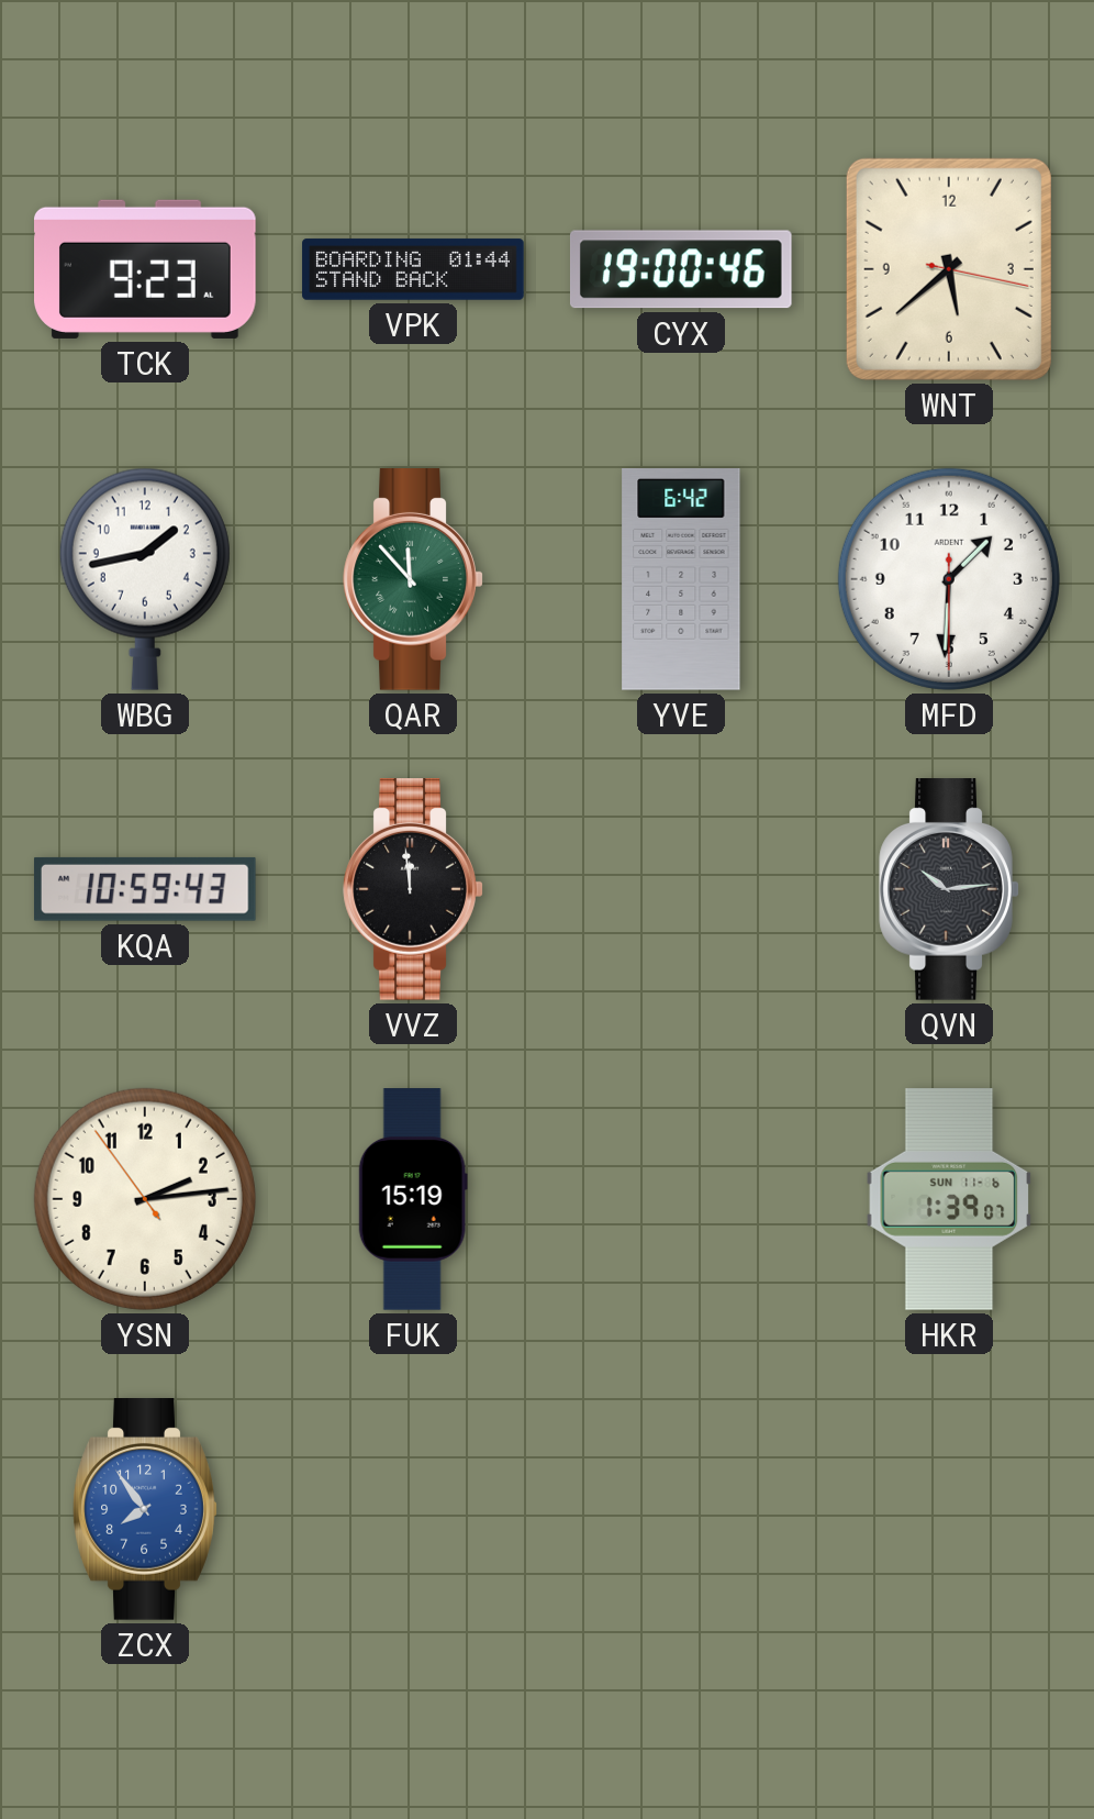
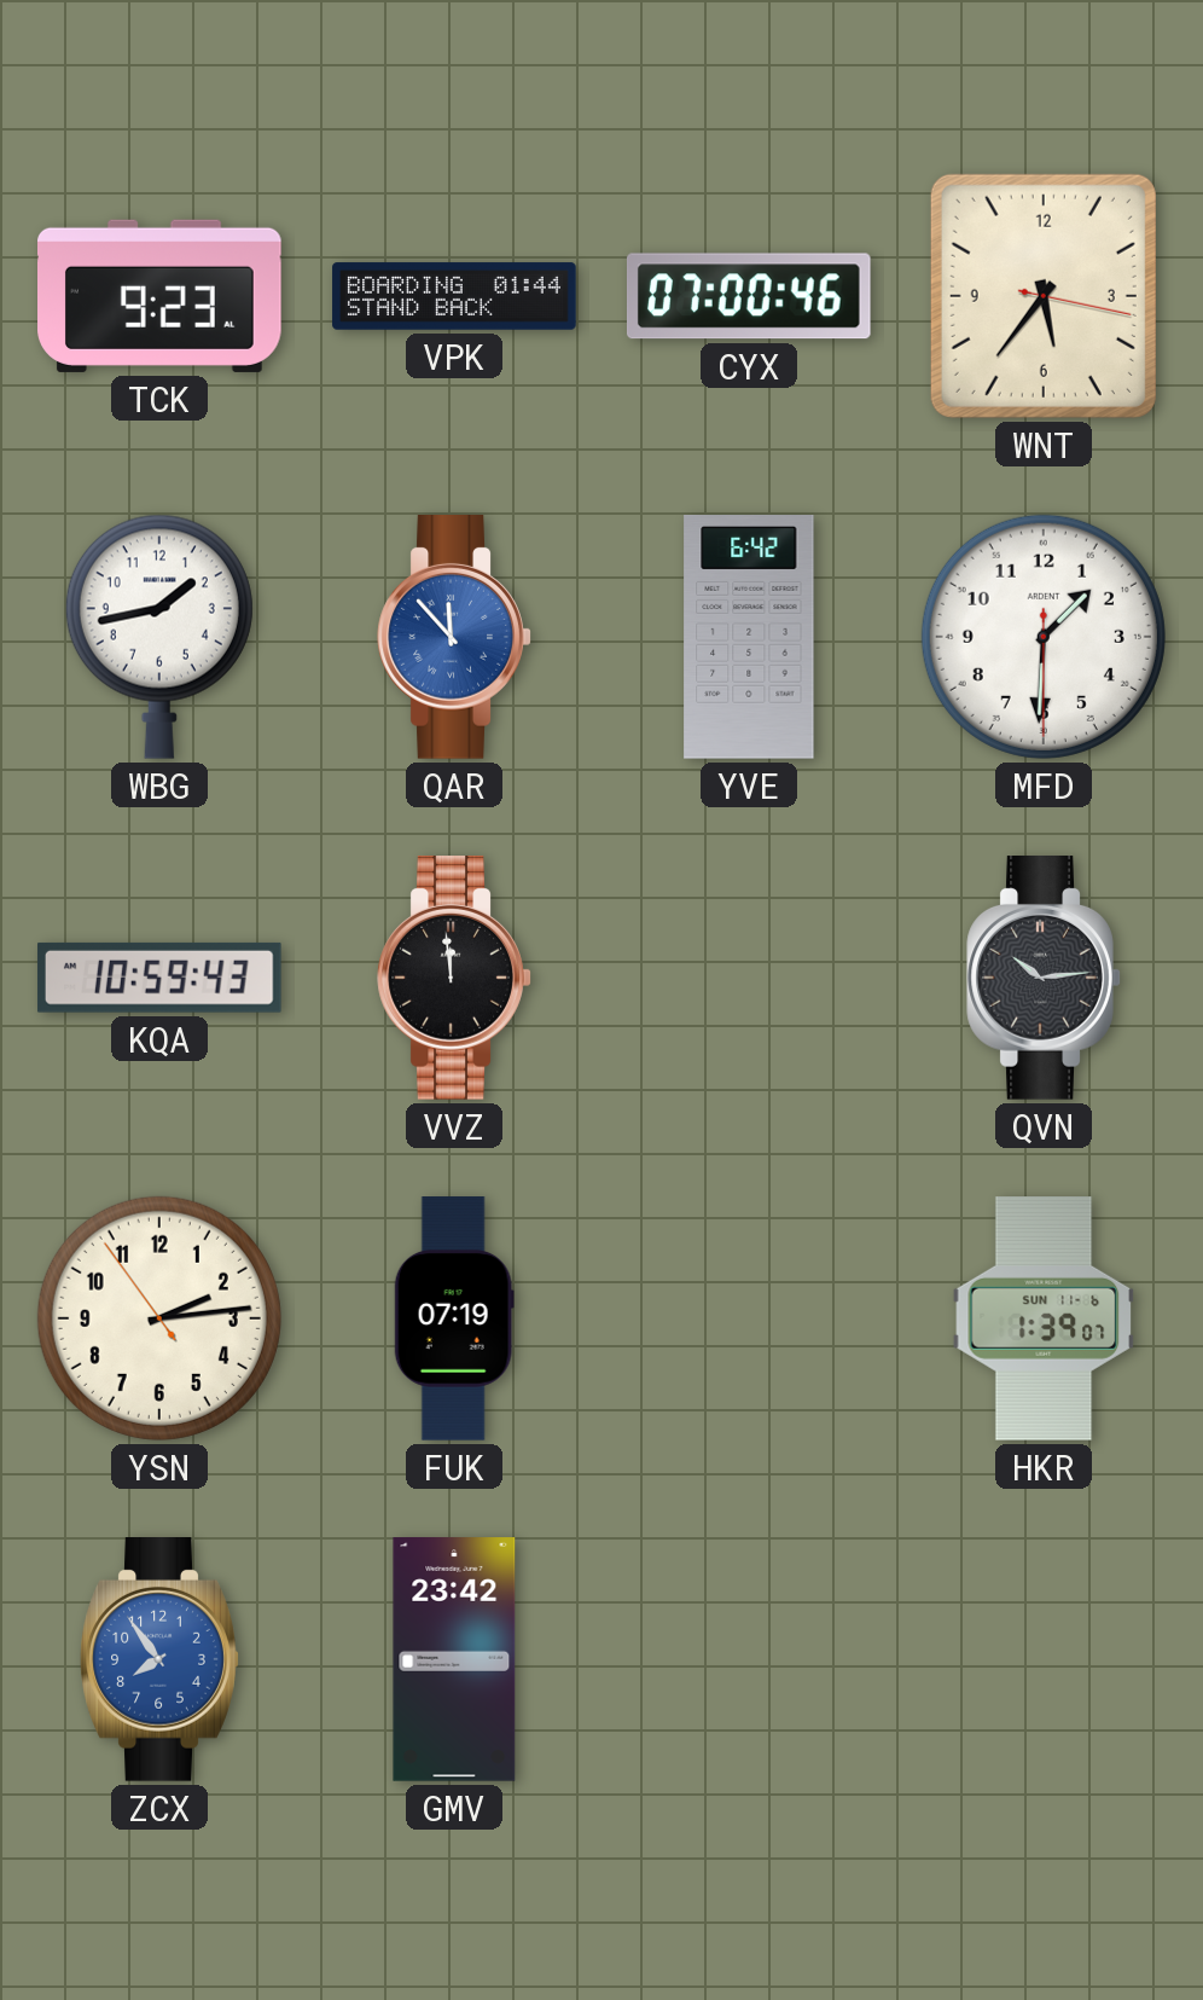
CYX: 19:00 -> 07:00 (749, 296)
WNT: 5:38 -> 5:36 (1044, 296)
QAR dial: green -> blue (454, 638)
FUK: 15:19 -> 07:19 (454, 1318)
GMV: none -> 23:42 (454, 1659)
